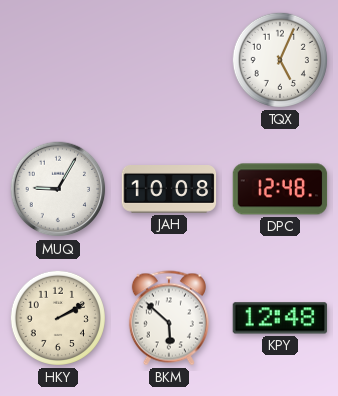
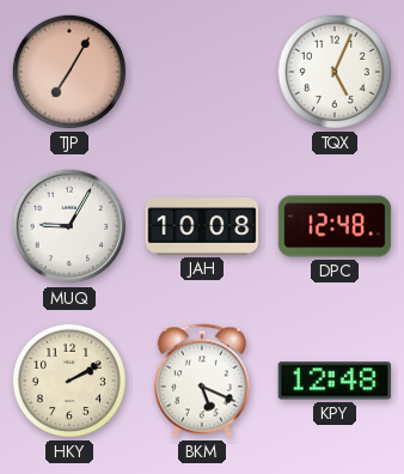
TJP: none -> 7:05 (69, 72)
BKM: 5:52 -> 5:19 (202, 381)
